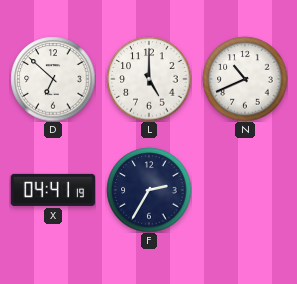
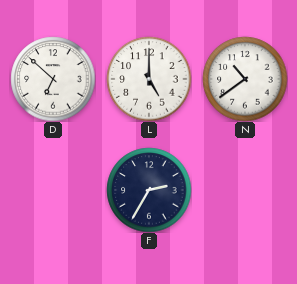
N: 10:41 -> 10:39 (245, 79)
X: 04:41 -> none (53, 190)
